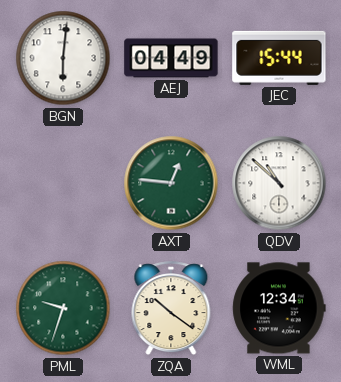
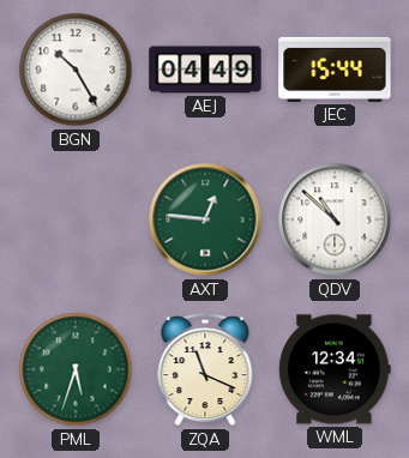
BGN: 6:01 -> 10:25 (76, 70)
PML: 9:33 -> 5:33 (76, 369)
ZQA: 10:21 -> 11:19 (205, 370)
